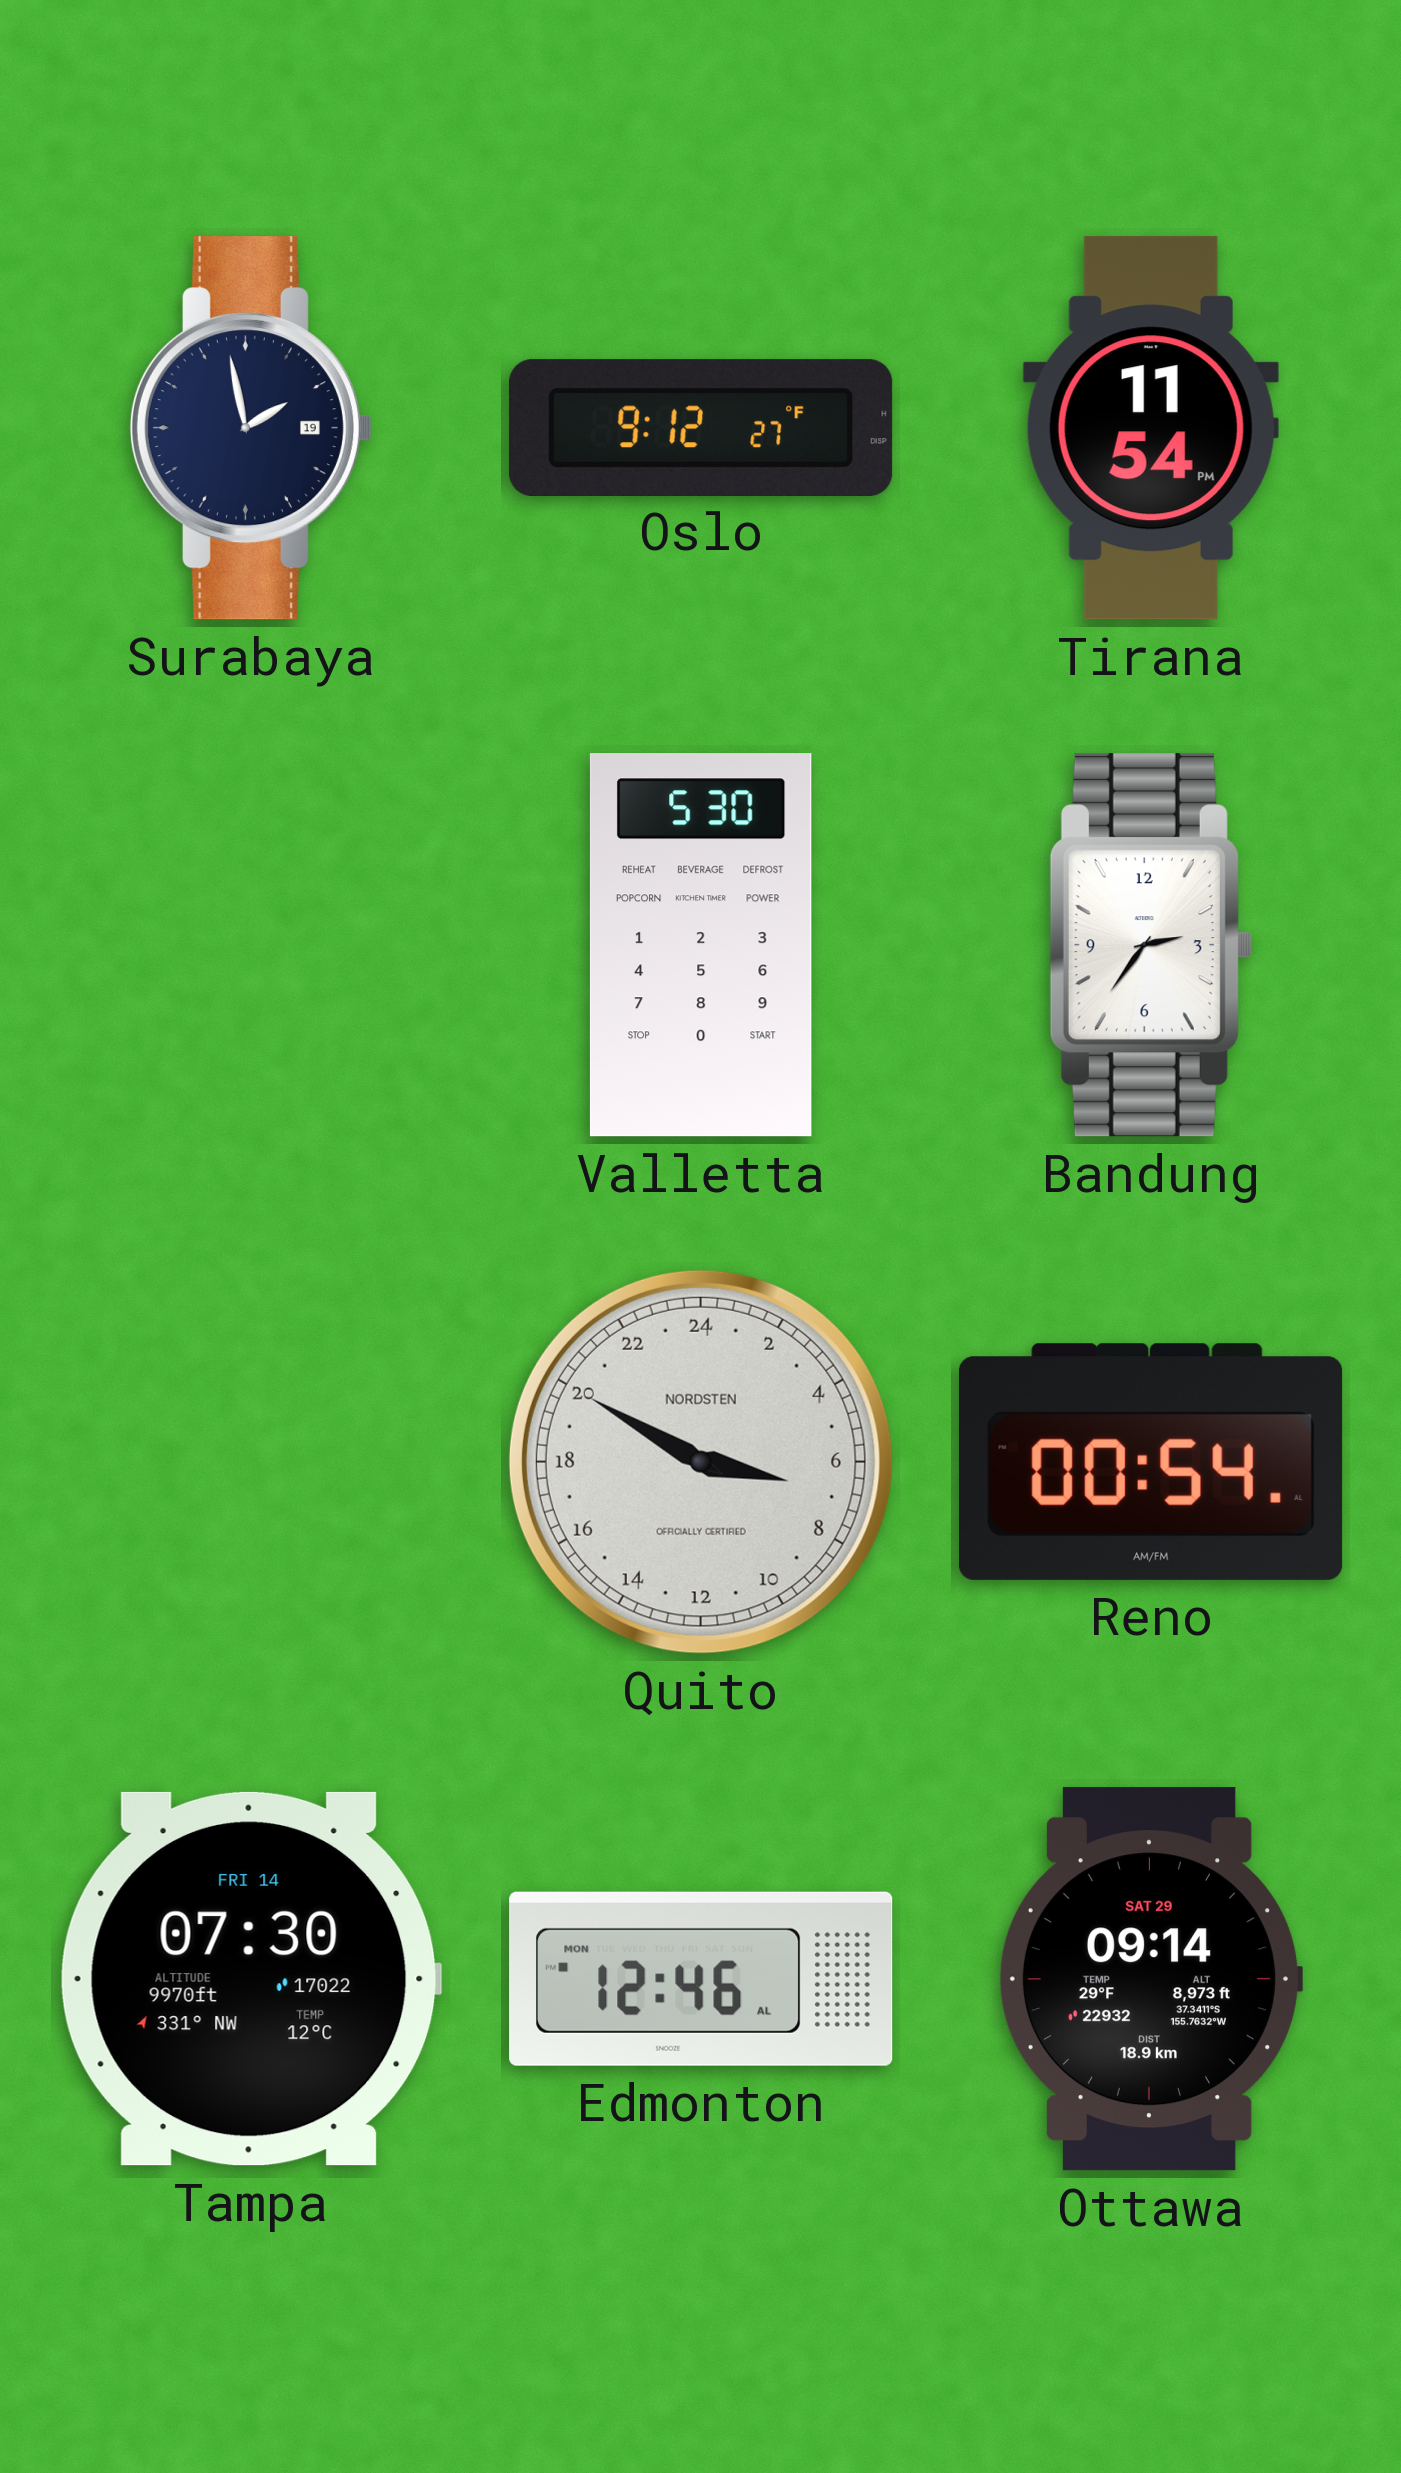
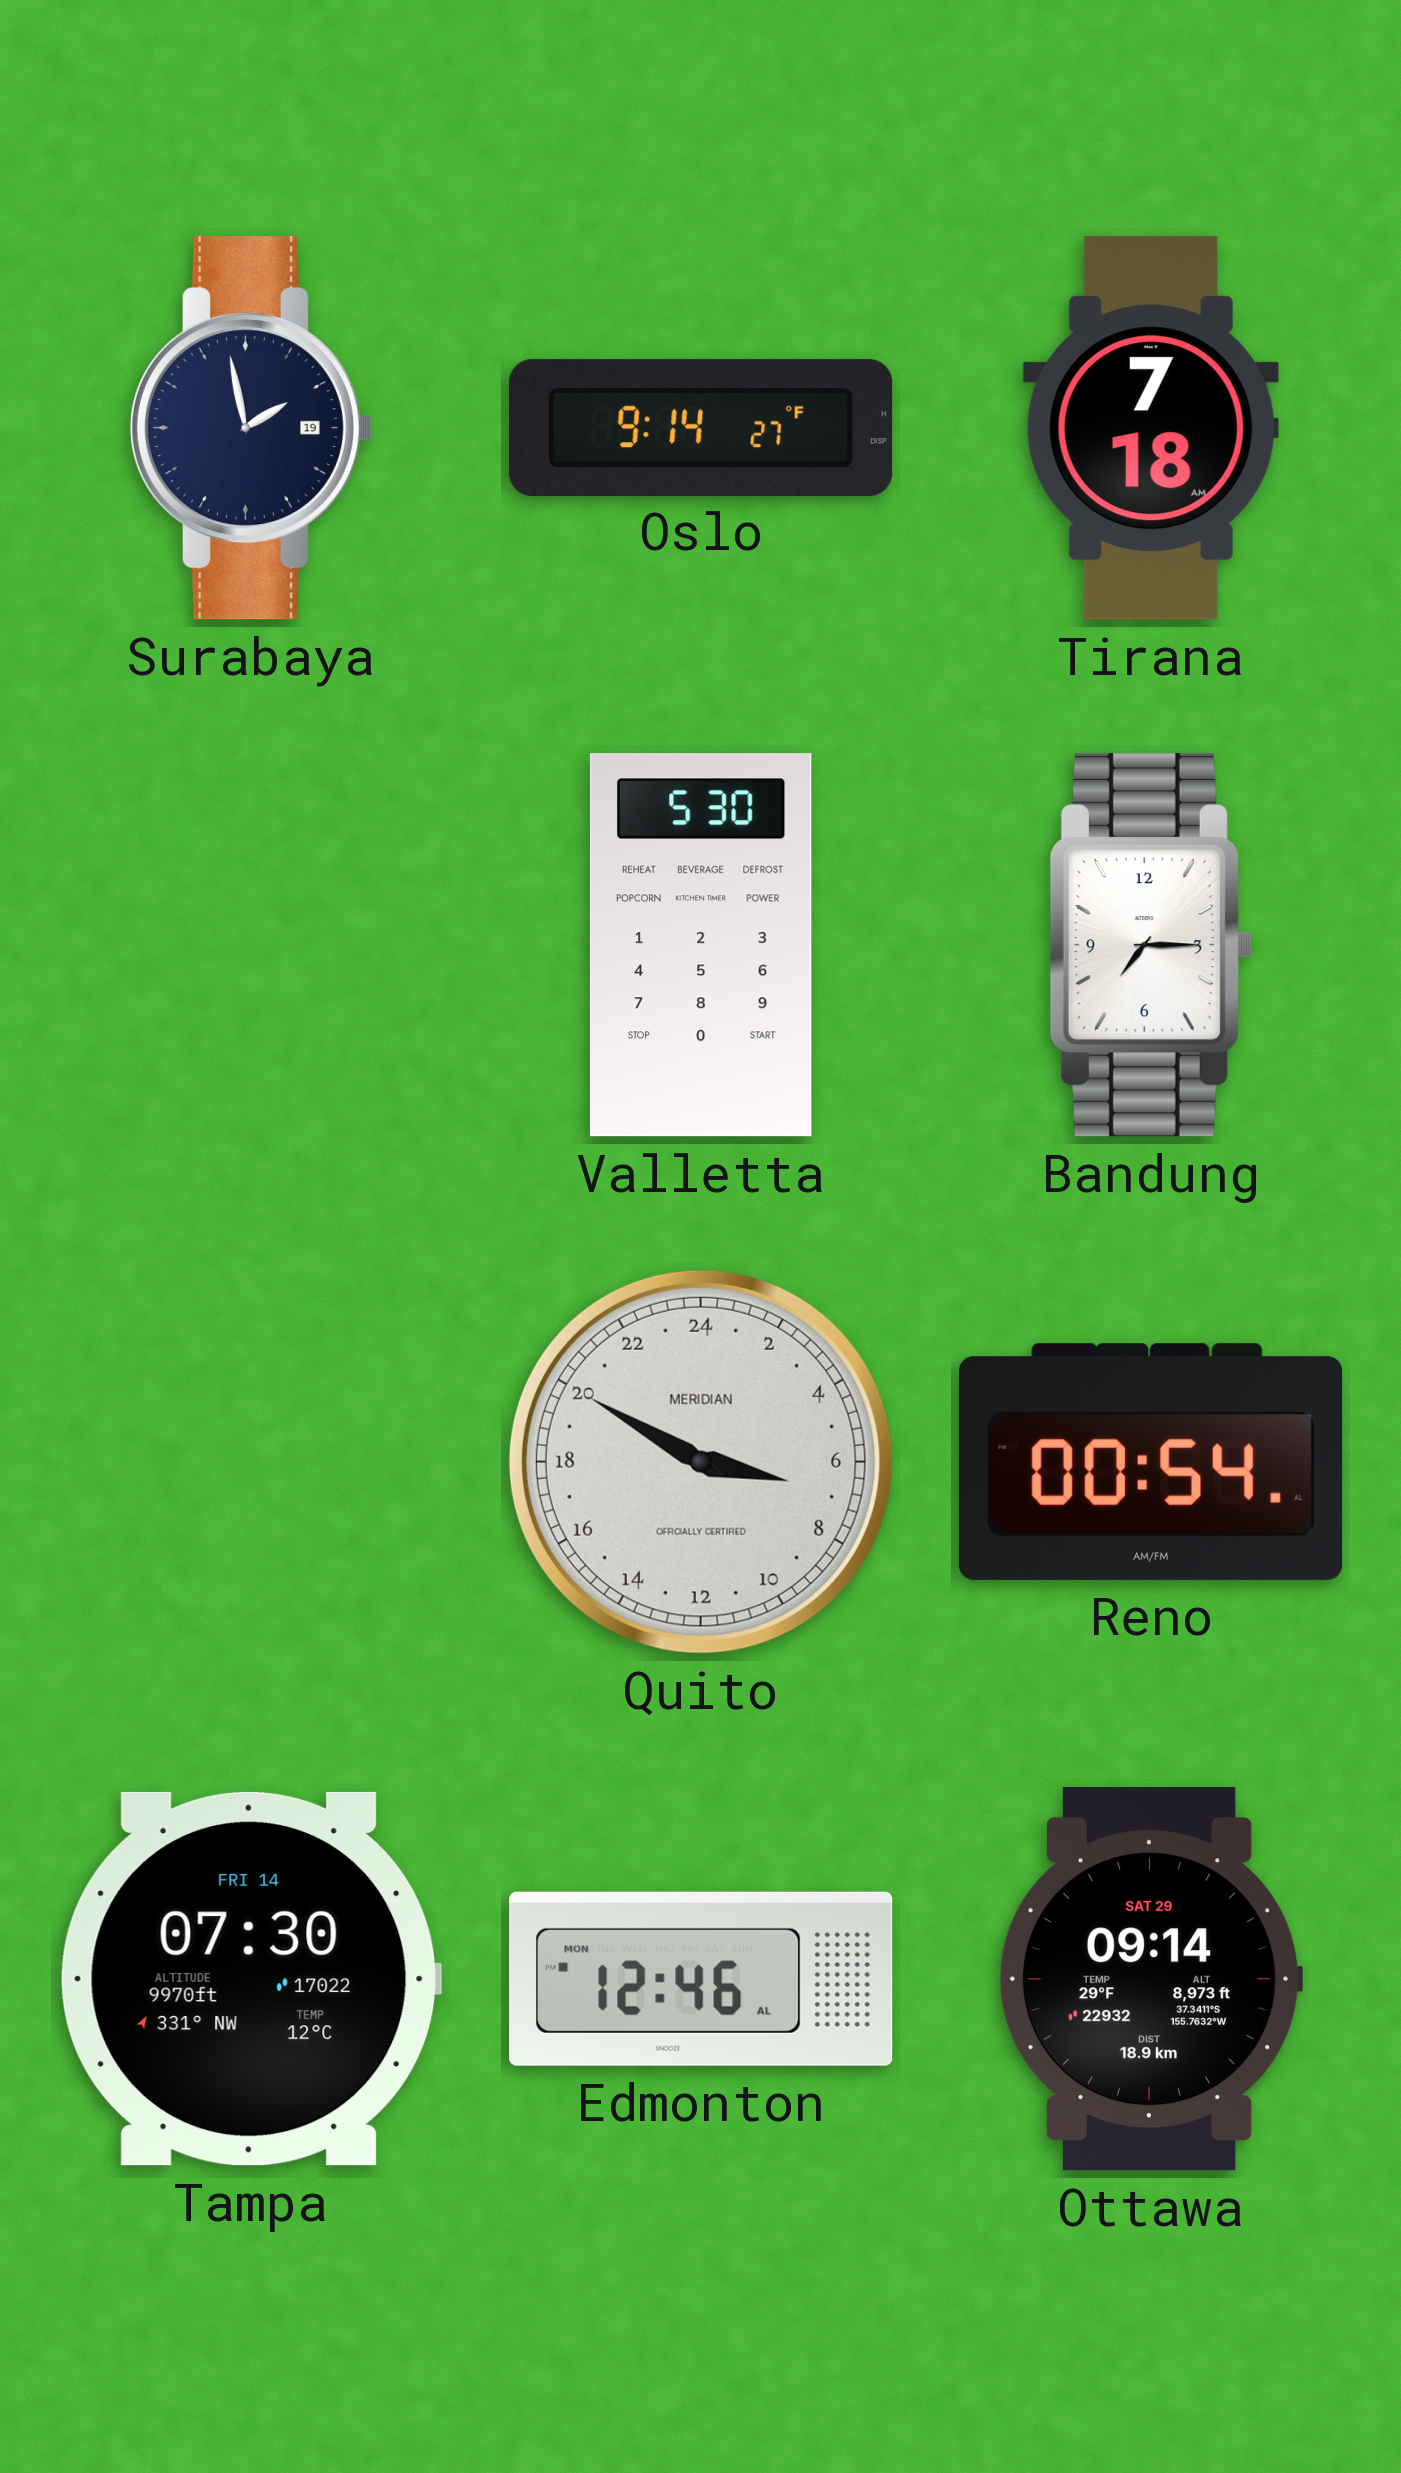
Oslo: 9:12 -> 9:14 (701, 427)
Tirana: 11:54 -> 7:18 (1151, 428)
Bandung: 2:36 -> 7:15 (1151, 945)
Quito brand: NORDSTEN -> MERIDIAN (701, 1462)
